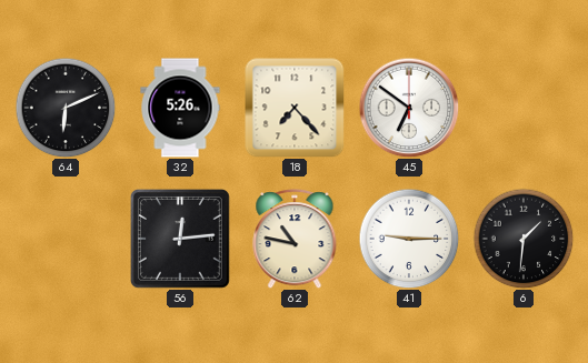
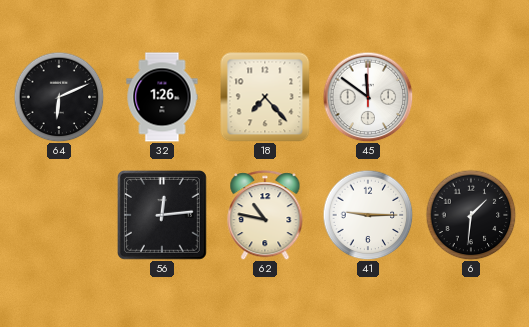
32: 5:26 -> 1:26 (162, 97)
45: 6:51 -> 11:51 (368, 97)
